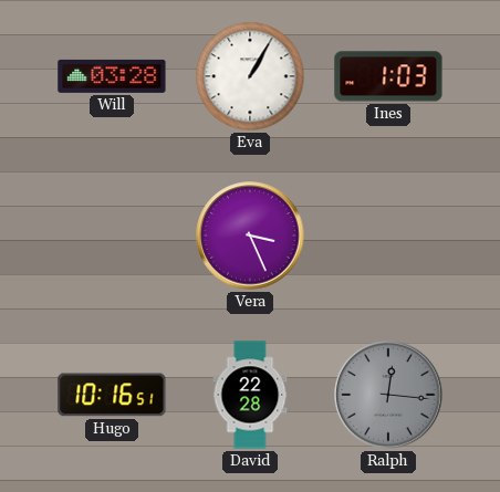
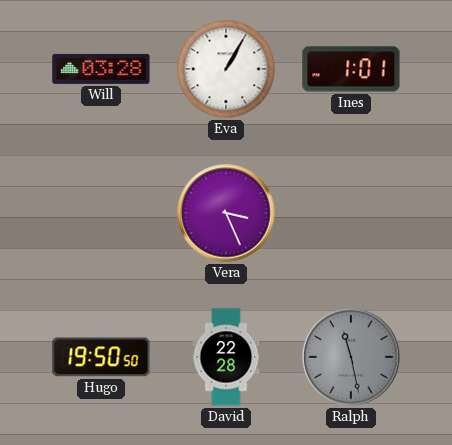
Ines: 1:03 -> 1:01 (351, 69)
Hugo: 10:16 -> 19:50 (101, 357)
Ralph: 12:16 -> 11:28 (351, 357)
